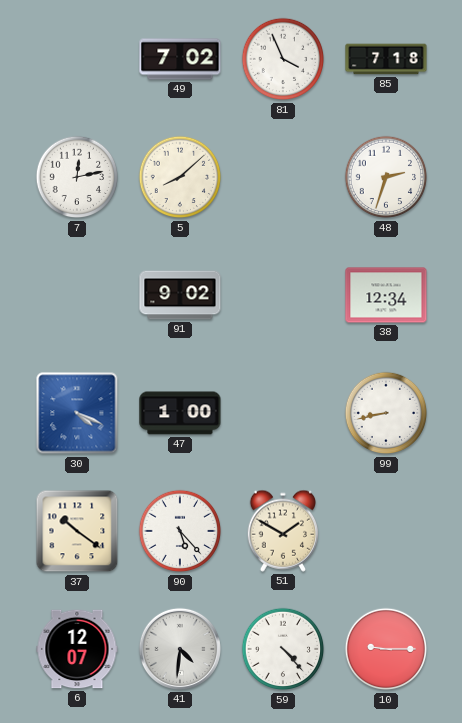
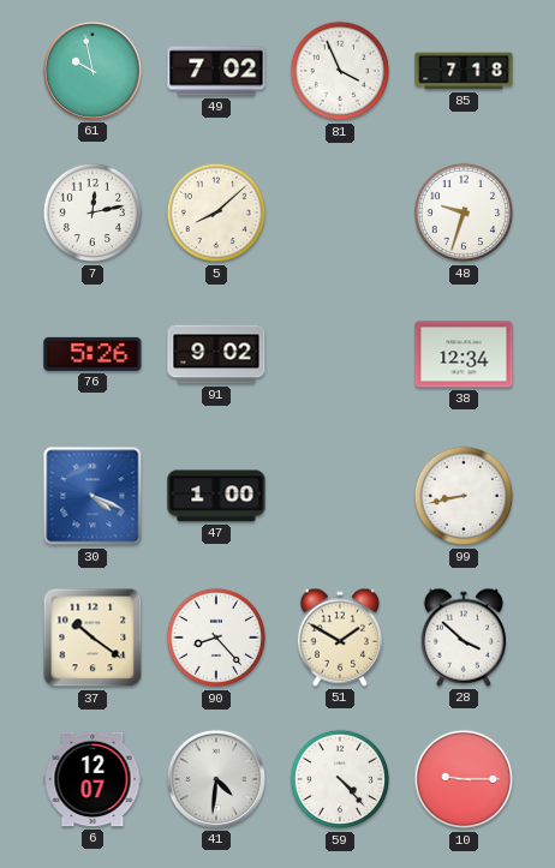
61: none -> 9:58 (92, 71)
48: 2:33 -> 9:33 (464, 212)
76: none -> 5:26 (92, 354)
90: 5:23 -> 8:23 (216, 637)
28: none -> 3:52 (462, 637)
